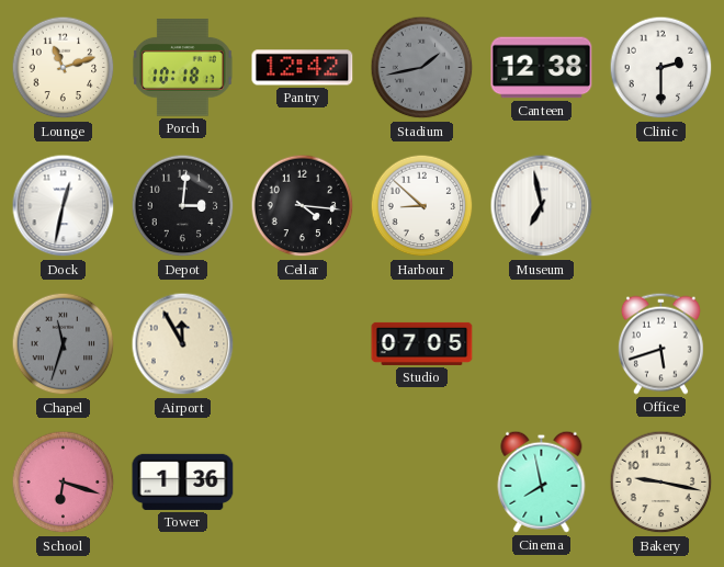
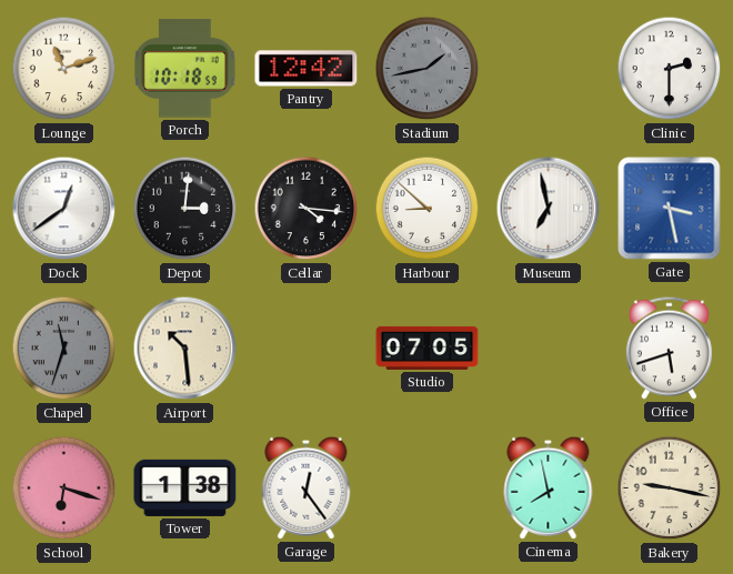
Porch: 10:18:17 -> 10:18:59 (185, 69)
Canteen: 12:38 -> none (542, 68)
Dock: 12:32 -> 12:39 (64, 209)
Gate: none -> 3:28 (670, 209)
Airport: 11:55 -> 10:29 (185, 349)
Tower: 1:36 -> 1:38 (185, 487)
Garage: none -> 12:24 (307, 487)
